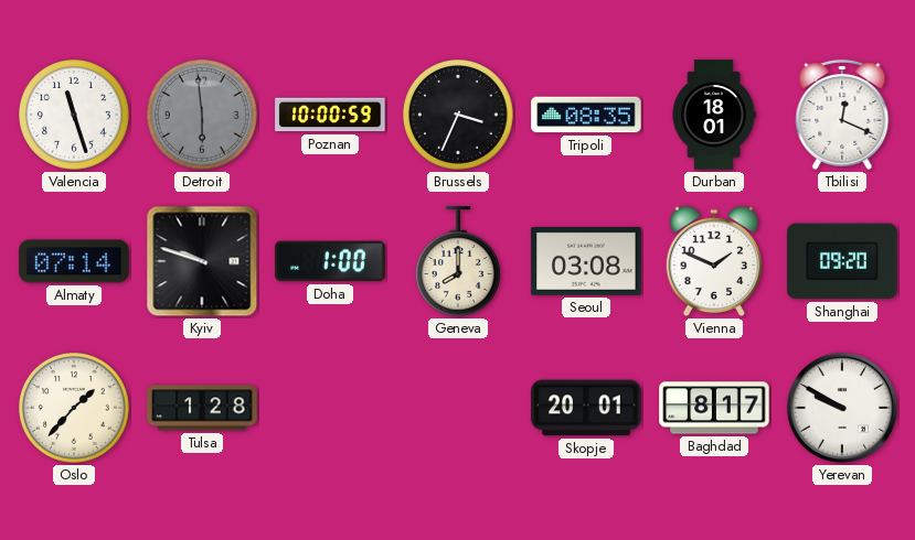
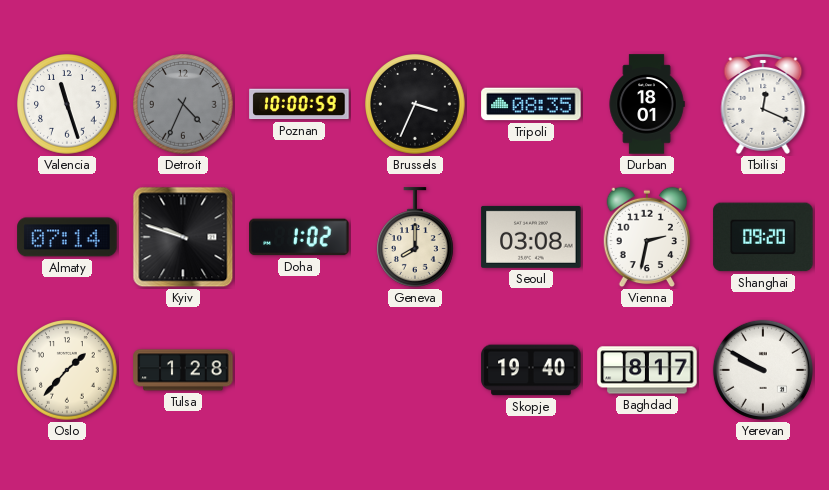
Detroit: 5:59 -> 4:34 (184, 105)
Doha: 1:00 -> 1:02 (299, 237)
Vienna: 1:49 -> 2:32 (646, 237)
Skopje: 20:01 -> 19:40 (531, 370)
